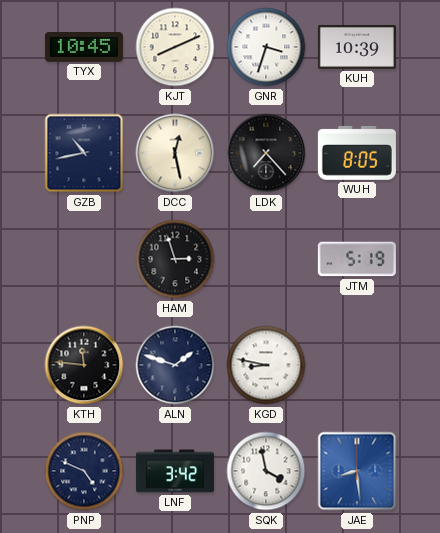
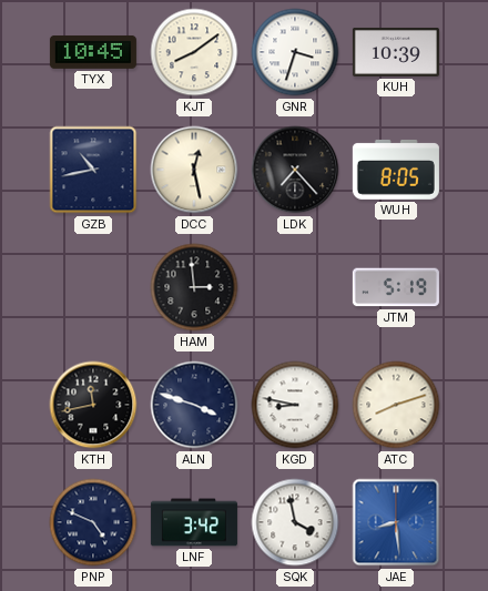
KJT: 8:11 -> 8:09 (194, 52)
HAM: 2:57 -> 2:59 (194, 287)
KTH: 11:46 -> 11:43 (93, 405)
ALN: 1:48 -> 3:48 (194, 405)
ATC: none -> 8:12 (396, 405)
